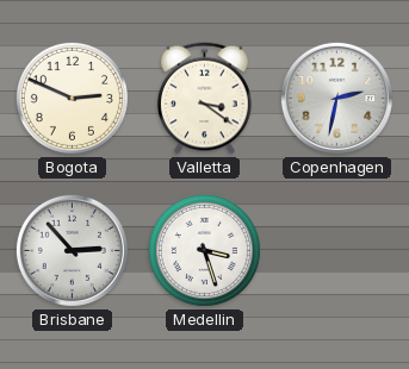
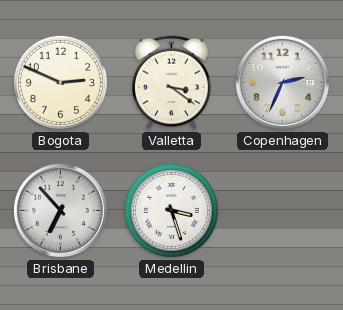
Copenhagen: 2:32 -> 2:34 (282, 82)
Brisbane: 2:53 -> 6:53 (60, 210)
